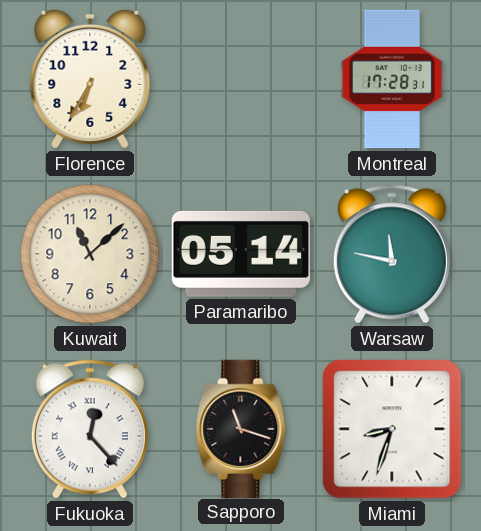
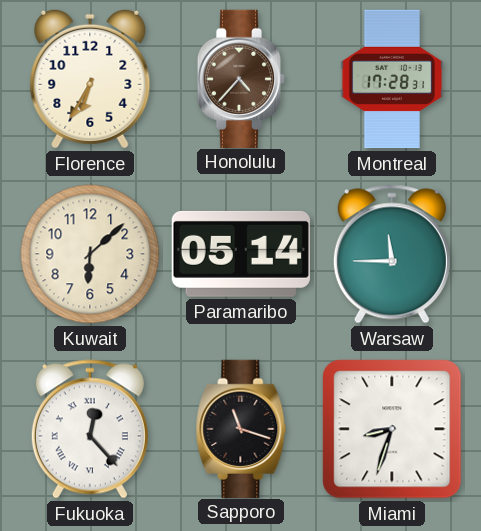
Honolulu: none -> 4:37 (241, 78)
Kuwait: 11:08 -> 6:08 (90, 254)
Warsaw: 11:47 -> 11:45 (392, 254)
